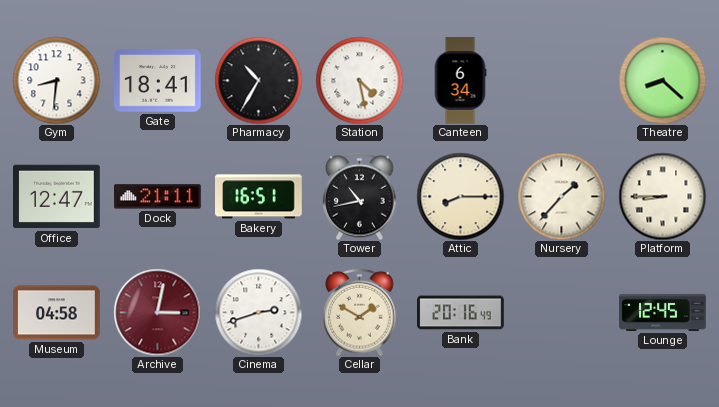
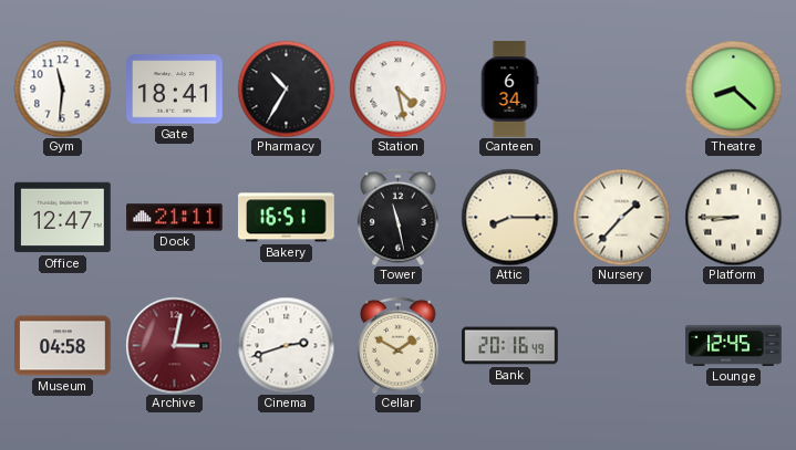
Gym: 8:31 -> 11:31 (62, 88)
Tower: 10:43 -> 11:28 (399, 217)
